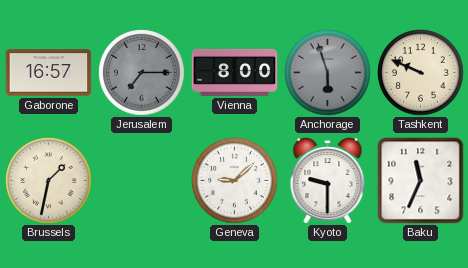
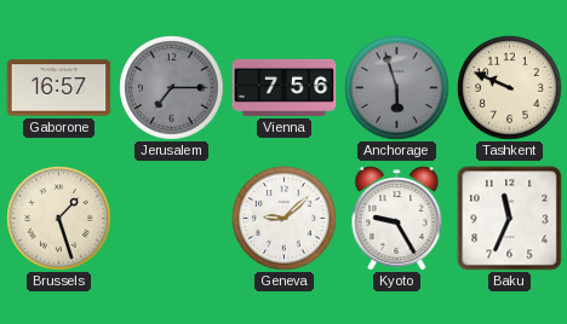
Vienna: 8:00 -> 7:56 (285, 87)
Brussels: 1:32 -> 1:27 (59, 219)
Kyoto: 9:30 -> 9:25 (397, 219)
